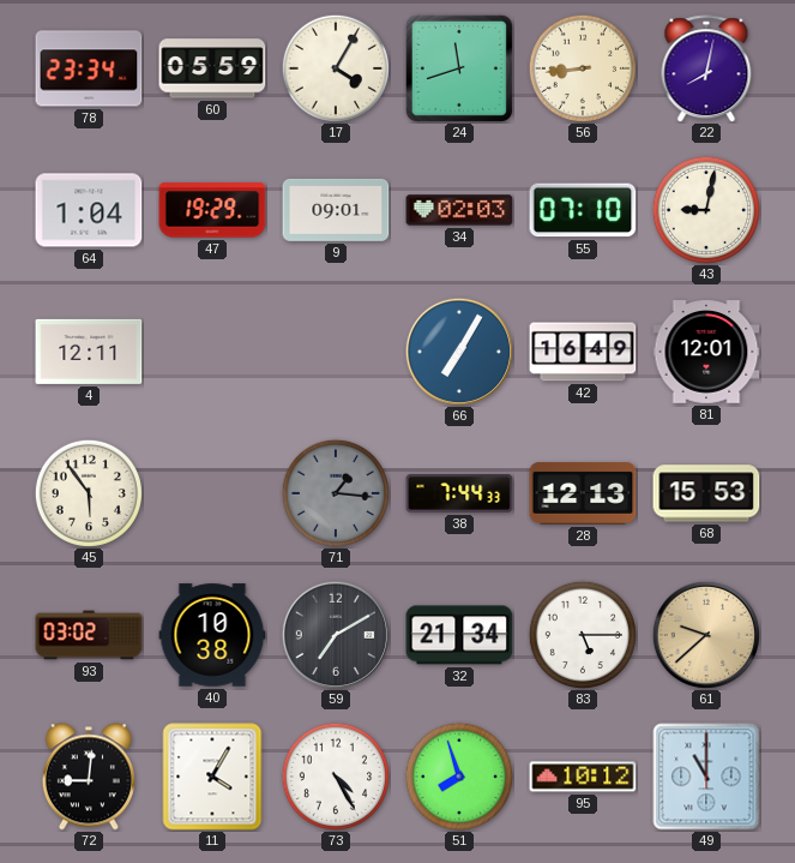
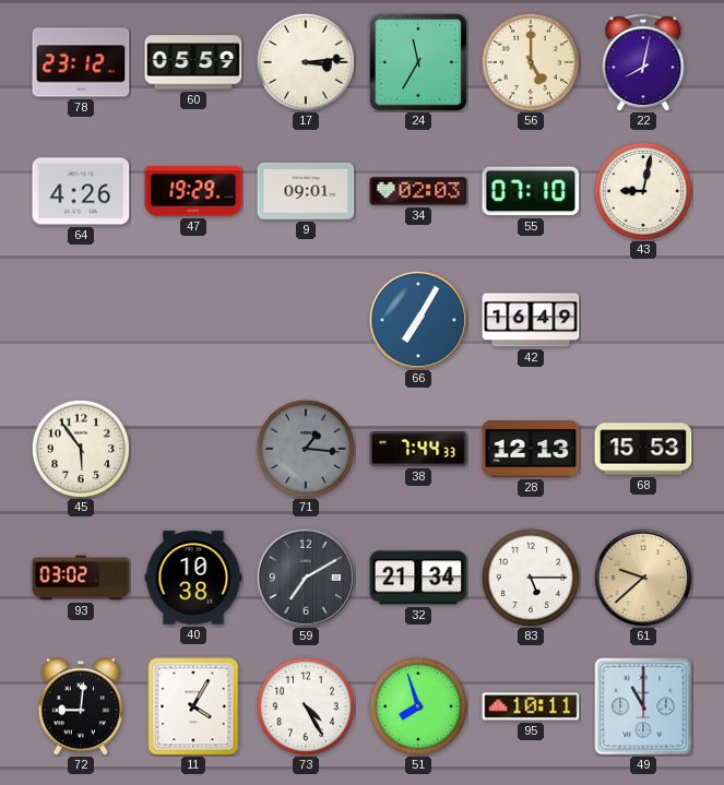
78: 23:34 -> 23:12 (81, 62)
17: 4:05 -> 3:14 (305, 61)
24: 11:42 -> 11:35 (418, 62)
56: 8:44 -> 5:00 (530, 61)
64: 1:04 -> 4:26 (81, 191)
4: 12:11 -> none (89, 352)
81: 12:01 -> none (706, 352)
95: 10:12 -> 10:11 (531, 706)
